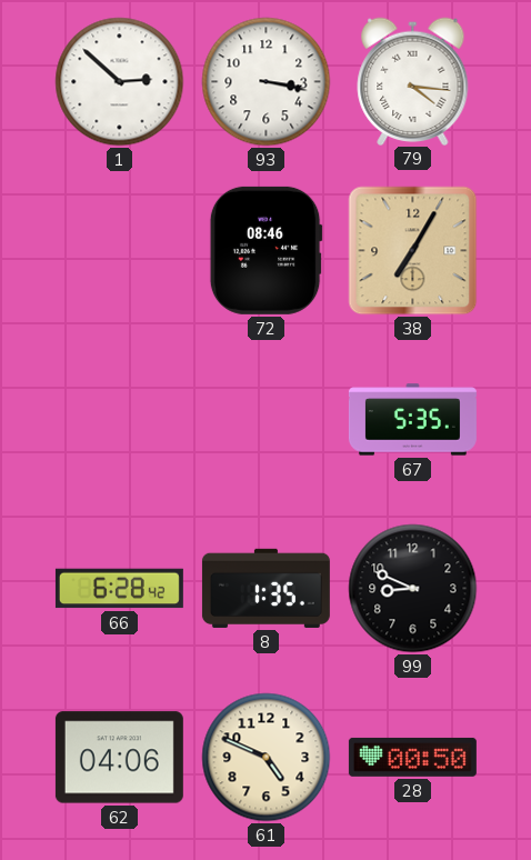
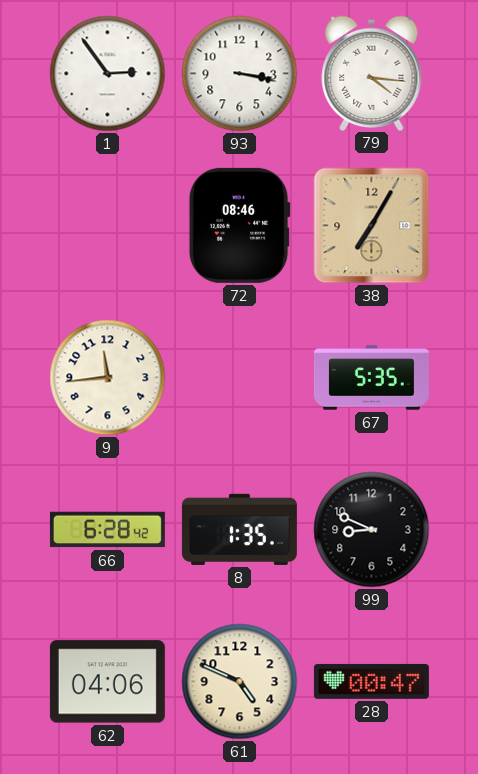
1: 2:52 -> 2:54 (108, 74)
9: none -> 11:44 (108, 378)
28: 00:50 -> 00:47 (371, 681)
